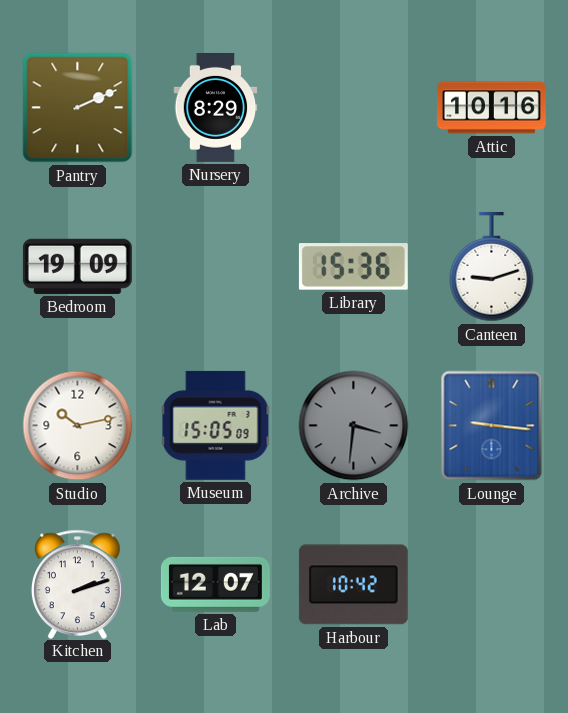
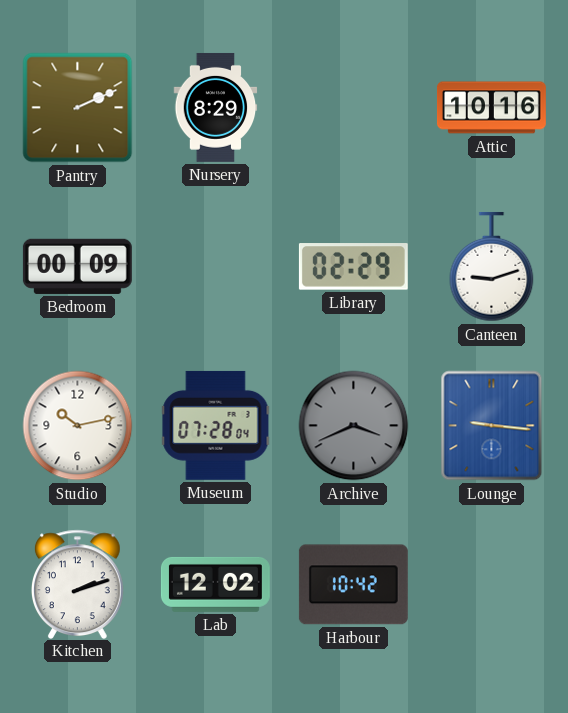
Bedroom: 19:09 -> 00:09 (77, 266)
Library: 15:36 -> 02:29 (353, 267)
Museum: 15:05 -> 07:28 (216, 425)
Archive: 3:31 -> 3:41 (354, 426)
Lab: 12:07 -> 12:02 (215, 584)
